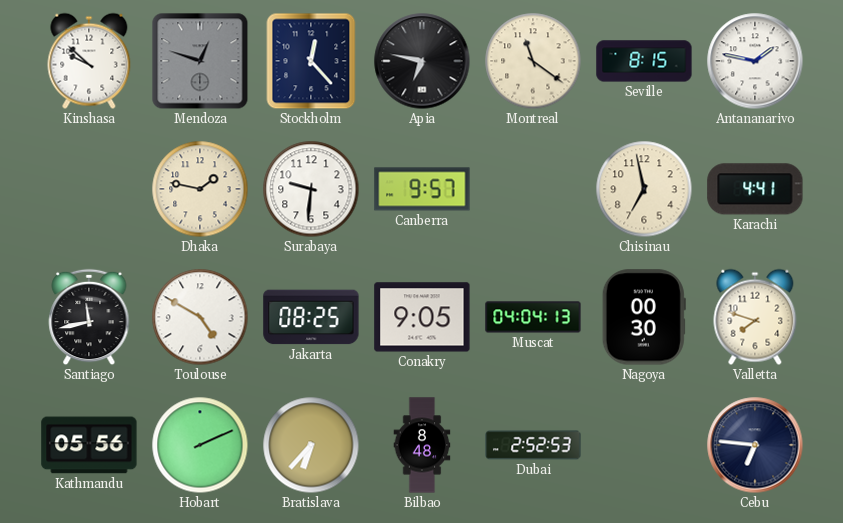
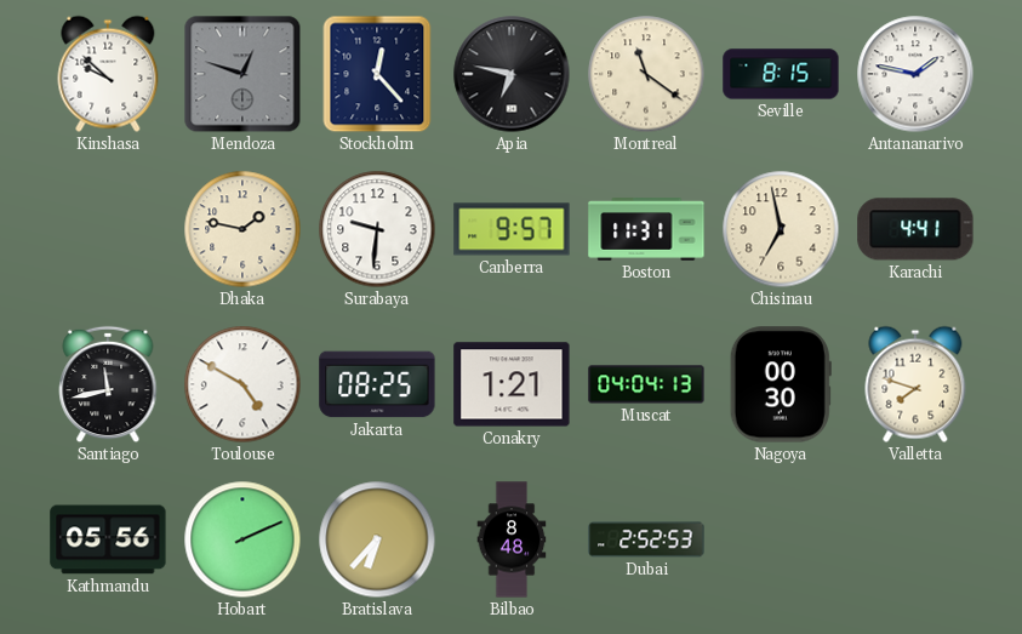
Boston: none -> 11:31 (646, 230)
Conakry: 9:05 -> 1:21 (512, 384)
Cebu: 6:46 -> none (755, 445)
